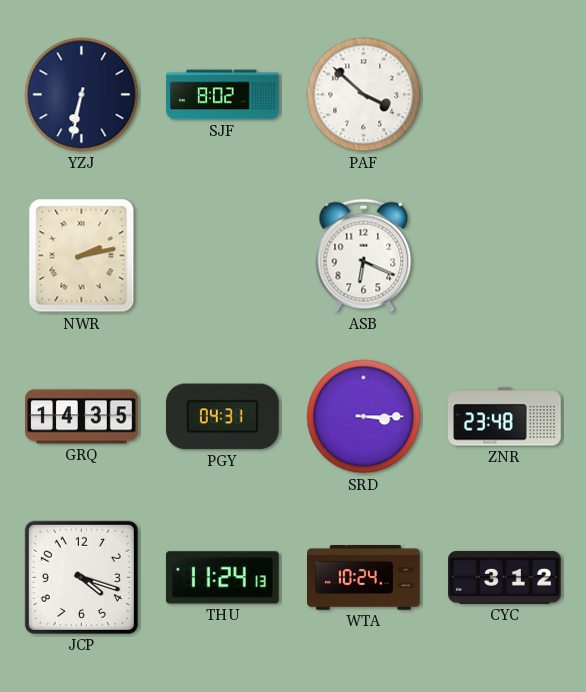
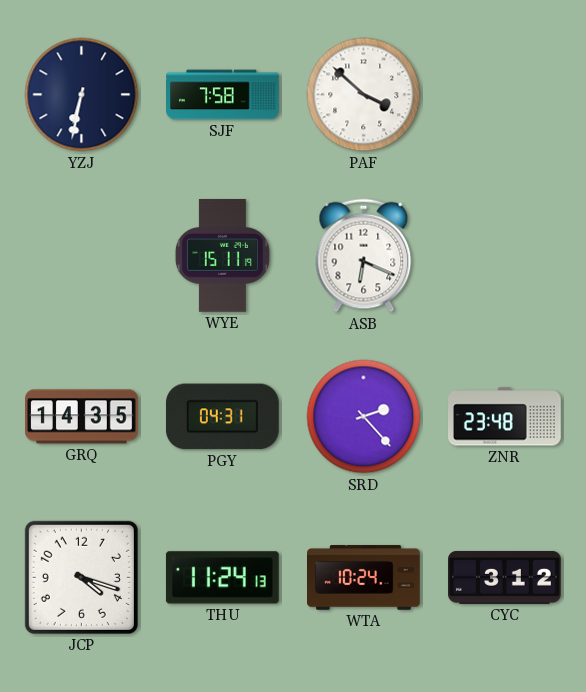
SJF: 8:02 -> 7:58 (223, 95)
NWR: 2:13 -> none (82, 256)
WYE: none -> 15:11 (222, 256)
SRD: 3:15 -> 2:23 (364, 417)
